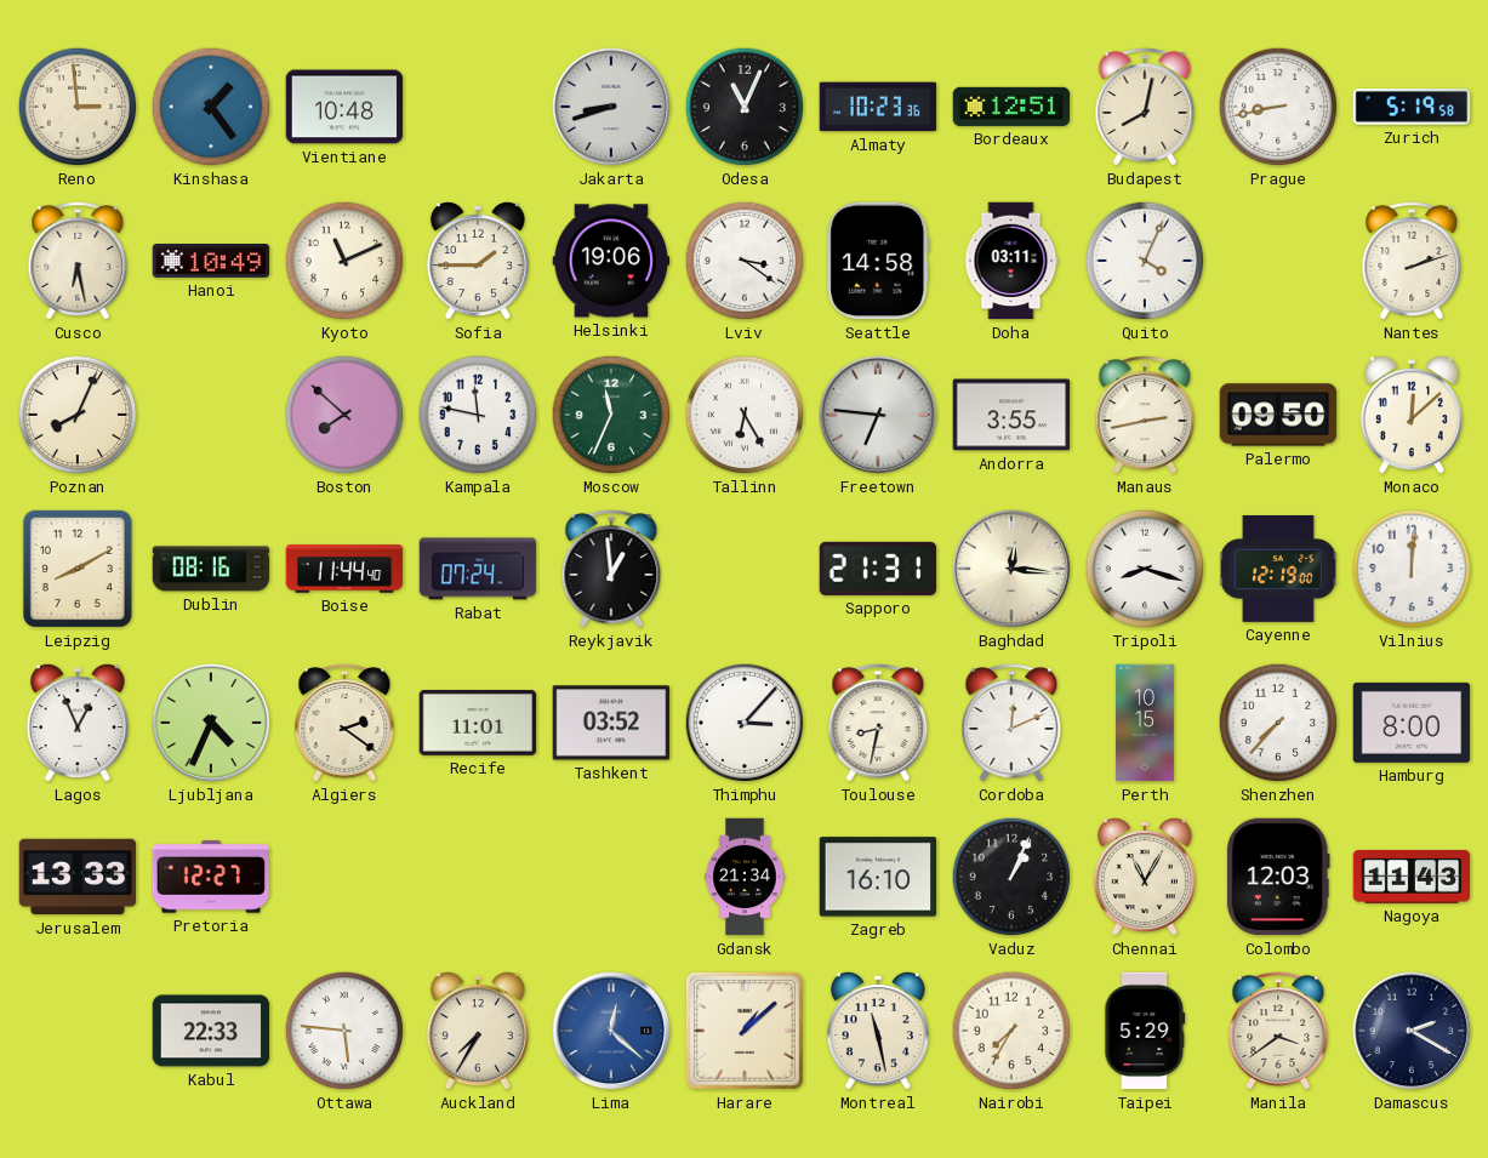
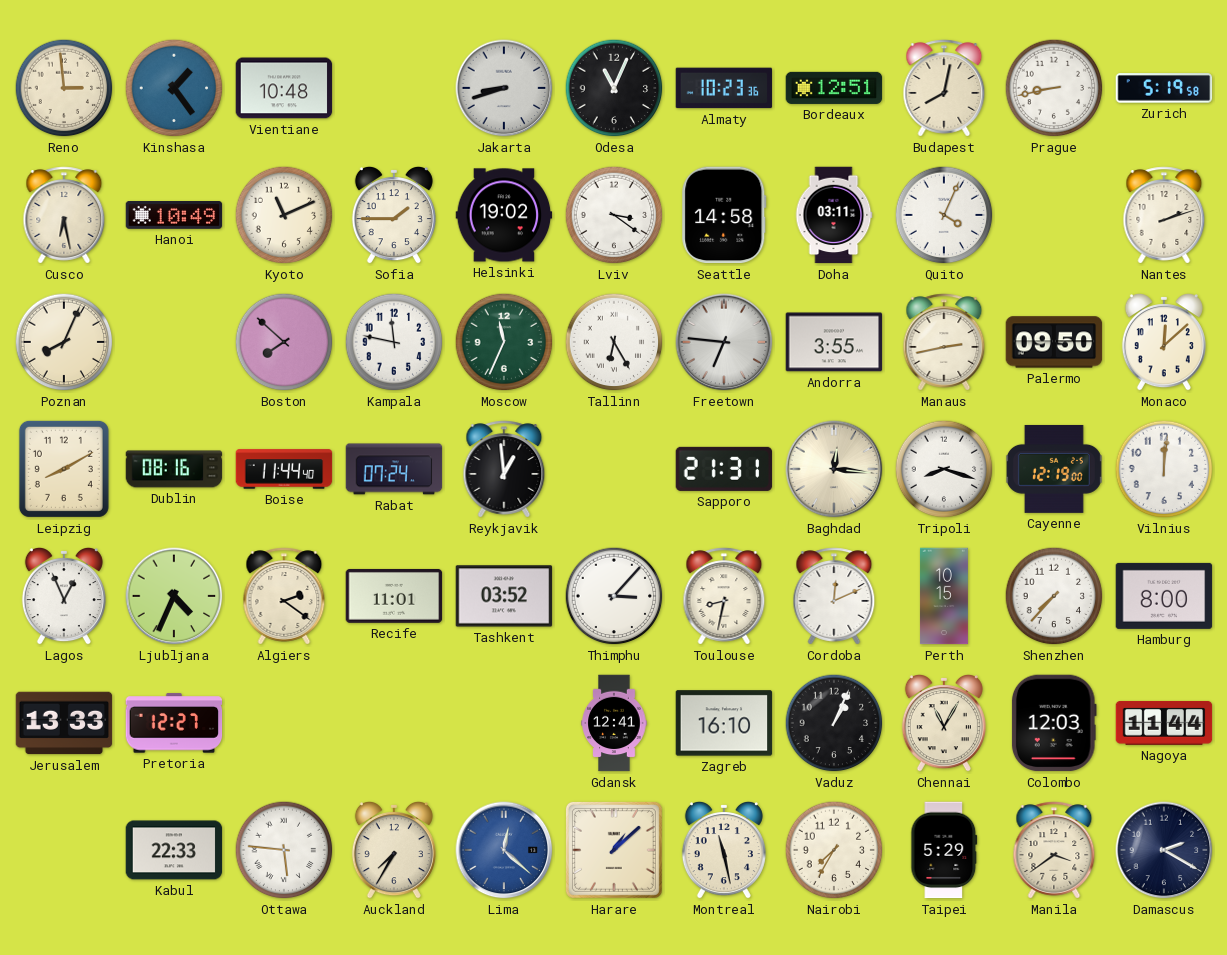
Helsinki: 19:06 -> 19:02 (504, 215)
Gdansk: 21:34 -> 12:41 (614, 723)
Nagoya: 11:43 -> 11:44 (1164, 723)
